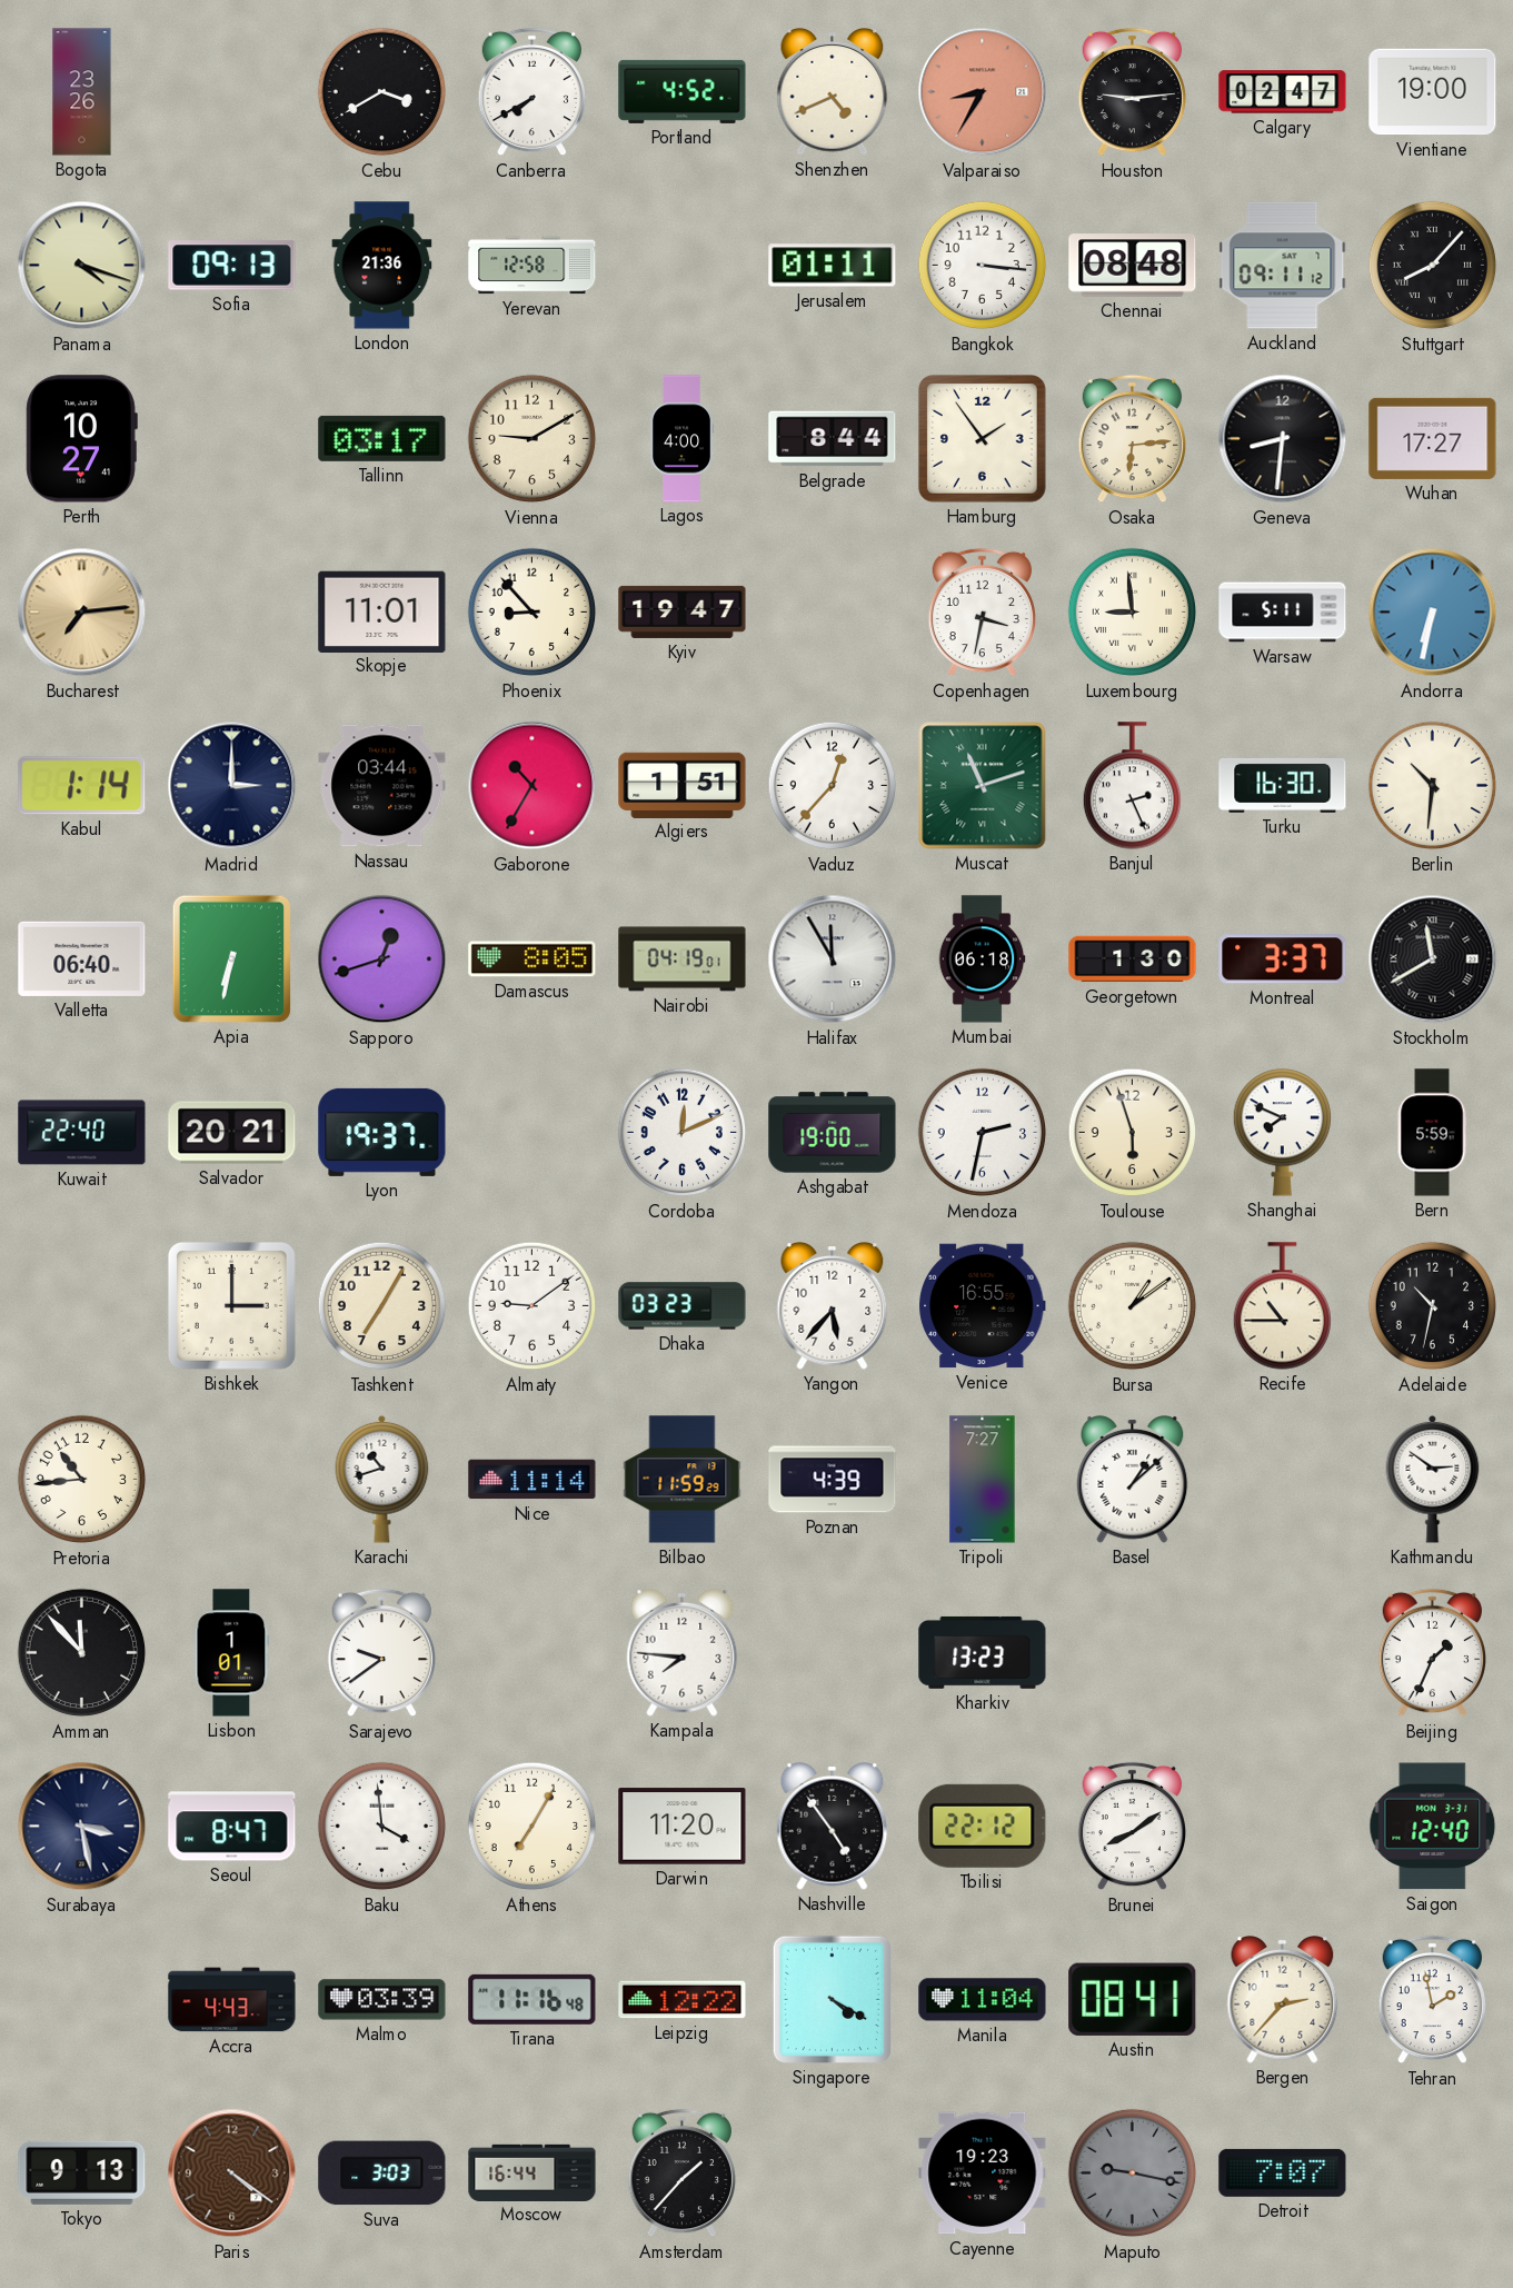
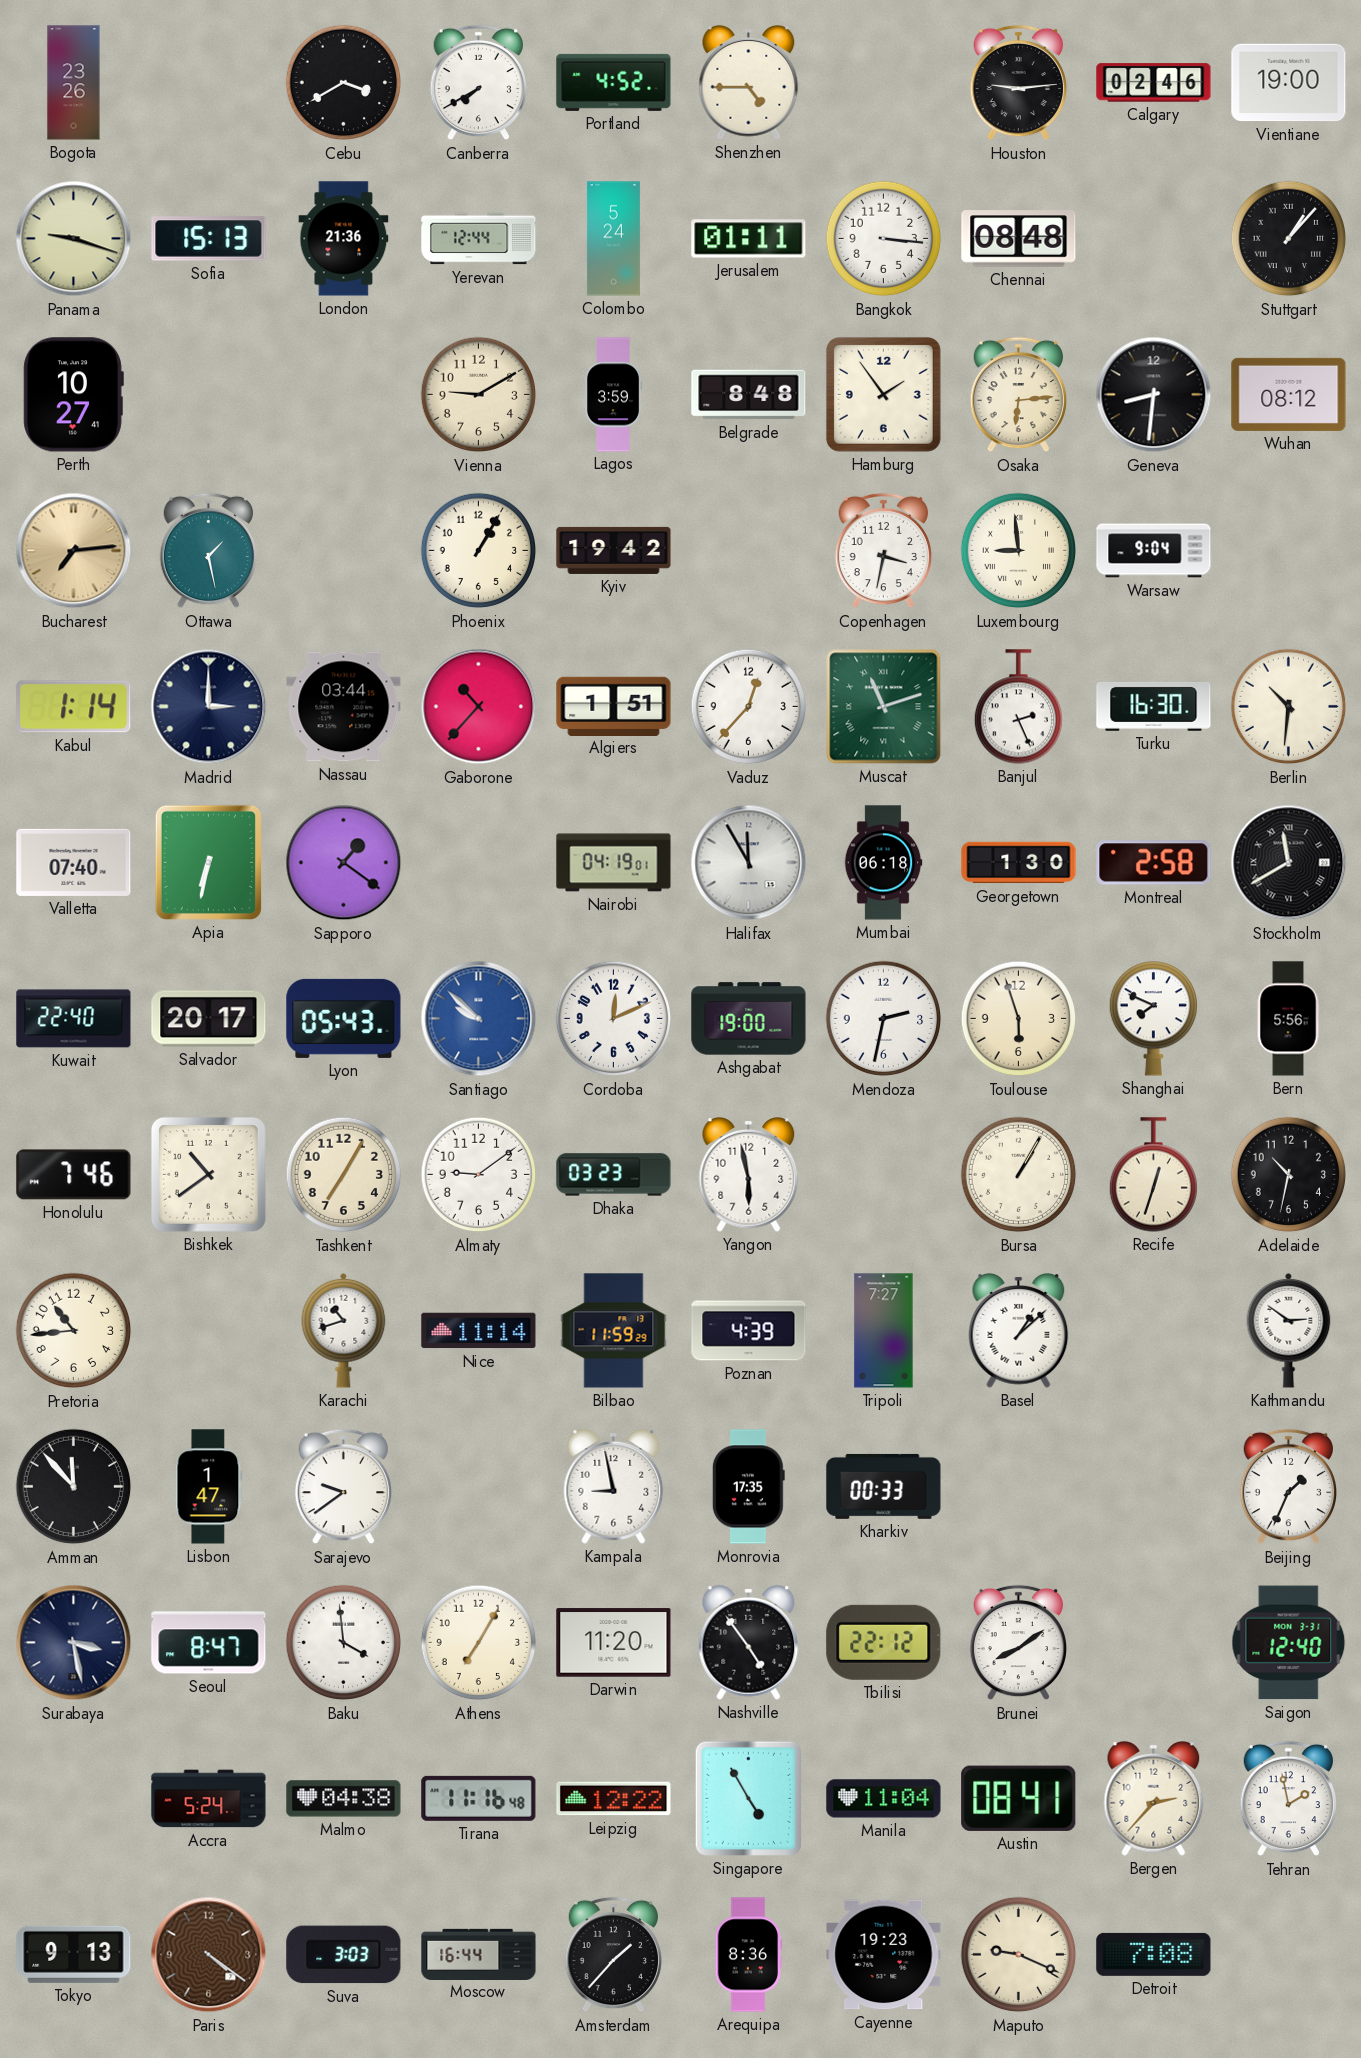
Shenzhen: 4:41 -> 4:45 (749, 83)
Valparaiso: 8:35 -> none (983, 92)
Calgary: 02:47 -> 02:46 (1154, 83)
Panama: 4:18 -> 9:18 (74, 239)
Sofia: 09:13 -> 15:13 (209, 239)
Yerevan: 12:58 -> 12:44 (479, 239)
Colombo: none -> 5:24 (613, 239)
Auckland: 09:11 -> none (1283, 266)
Stuttgart: 8:07 -> 1:07 (1289, 239)
Tallinn: 03:17 -> none (382, 438)
Lagos: 4:00 -> 3:59 (613, 395)
Belgrade: 8:44 -> 8:48 (749, 395)
Wuhan: 17:27 -> 08:12 (1289, 394)
Ottawa: none -> 1:28 (208, 551)
Skopje: 11:01 -> none (382, 611)
Phoenix: 8:53 -> 1:05 (479, 551)
Kyiv: 19:47 -> 19:42 (614, 550)
Warsaw: 5:11 -> 9:04 (1154, 551)
Andorra: 6:32 -> none (1433, 613)
Gaborone: 10:35 -> 10:37 (479, 707)
Valletta: 06:40 -> 07:40 (74, 862)
Sapporo: 12:42 -> 1:21 (344, 863)
Damascus: 8:05 -> none (532, 959)
Montreal: 3:37 -> 2:58 (1154, 863)
Salvador: 20:21 -> 20:17 (209, 1019)
Lyon: 19:37 -> 05:43 (344, 1018)
Santiago: none -> 9:52 (479, 1019)
Bern: 5:59 -> 5:56 (1288, 1019)
Honolulu: none -> 7:46 (74, 1175)
Bishkek: 3:00 -> 10:39 (208, 1174)
Yangon: 5:37 -> 5:58 (749, 1175)
Venice: 16:55 -> none (982, 1306)
Bursa: 1:09 -> 1:05 (1019, 1175)
Recife: 10:45 -> 12:33 (1153, 1175)
Lisbon: 1:01 -> 1:47 (209, 1487)
Kampala: 7:46 -> 8:58 (614, 1487)
Monrovia: none -> 17:35 (748, 1487)
Kharkiv: 13:23 -> 00:33 (884, 1486)
Accra: 4:43 -> 5:24 (209, 1799)
Malmo: 03:39 -> 04:38 (344, 1799)
Singapore: 4:20 -> 4:55 (748, 1798)
Arequipa: none -> 8:36 (748, 1955)
Maputo: 9:17 -> 9:19 (1019, 1955)
Maputo dial: grey -> cream (1019, 1955)
Detroit: 7:07 -> 7:08 (1154, 1954)
